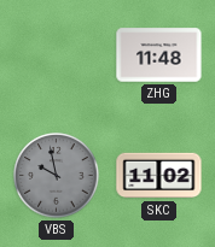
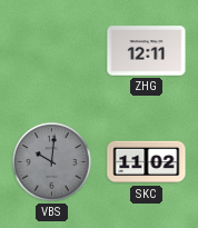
ZHG: 11:48 -> 12:11 (147, 51)
VBS: 9:58 -> 10:01 (52, 162)
